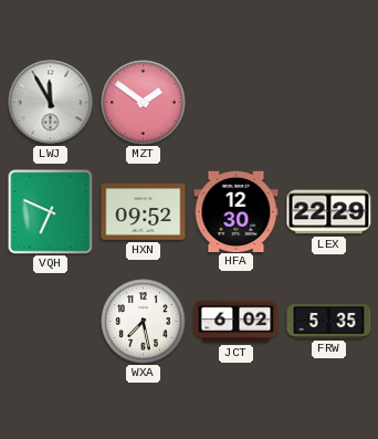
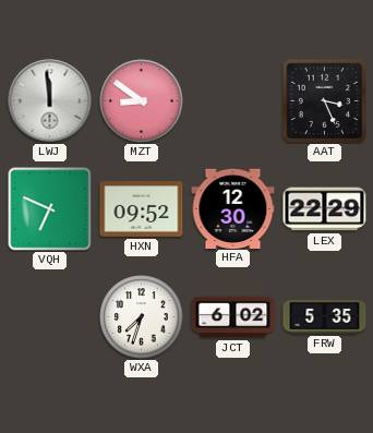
LWJ: 11:55 -> 11:59 (50, 101)
MZT: 1:51 -> 8:51 (142, 101)
AAT: none -> 3:26 (324, 100)
WXA: 7:28 -> 7:33 (142, 317)
